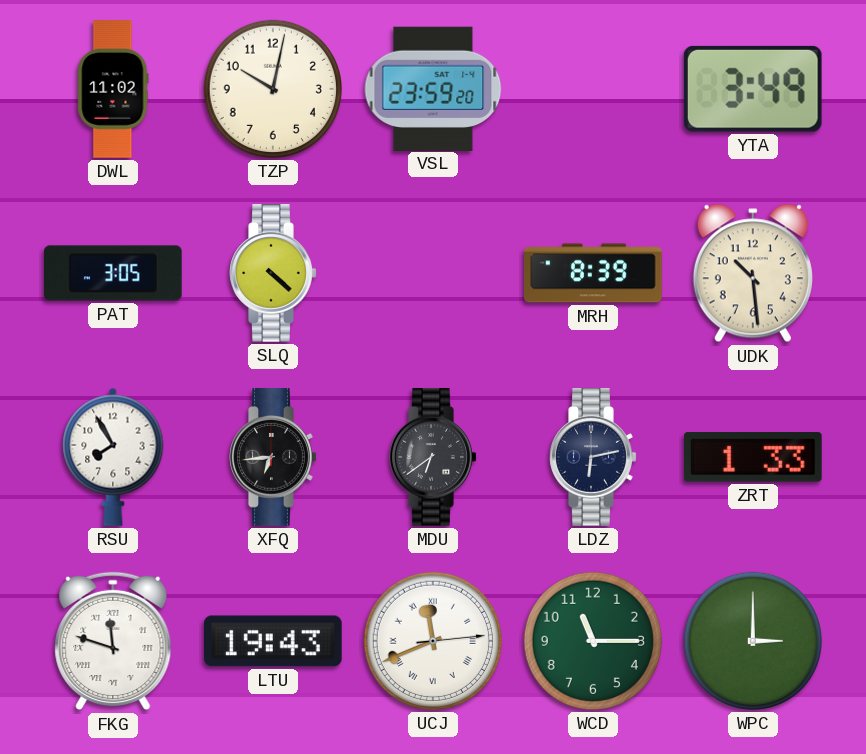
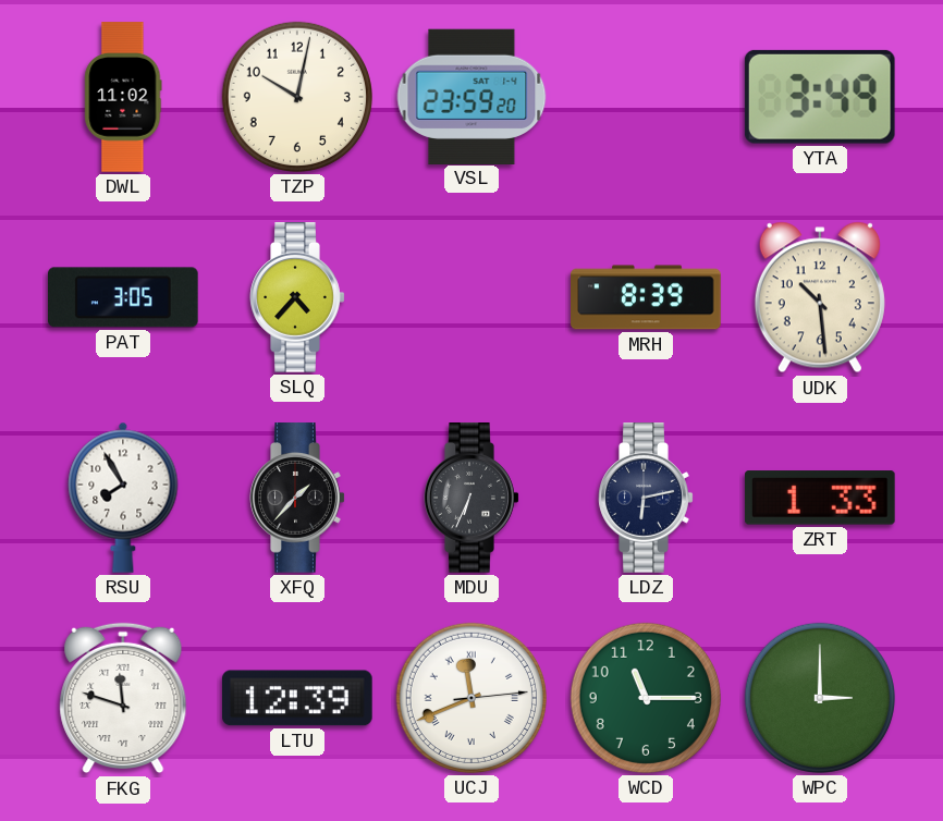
SLQ: 4:22 -> 4:37 (297, 297)
XFQ: 6:44 -> 1:37 (297, 498)
MDU: 6:39 -> 6:34 (471, 498)
LTU: 19:43 -> 12:39 (298, 698)
